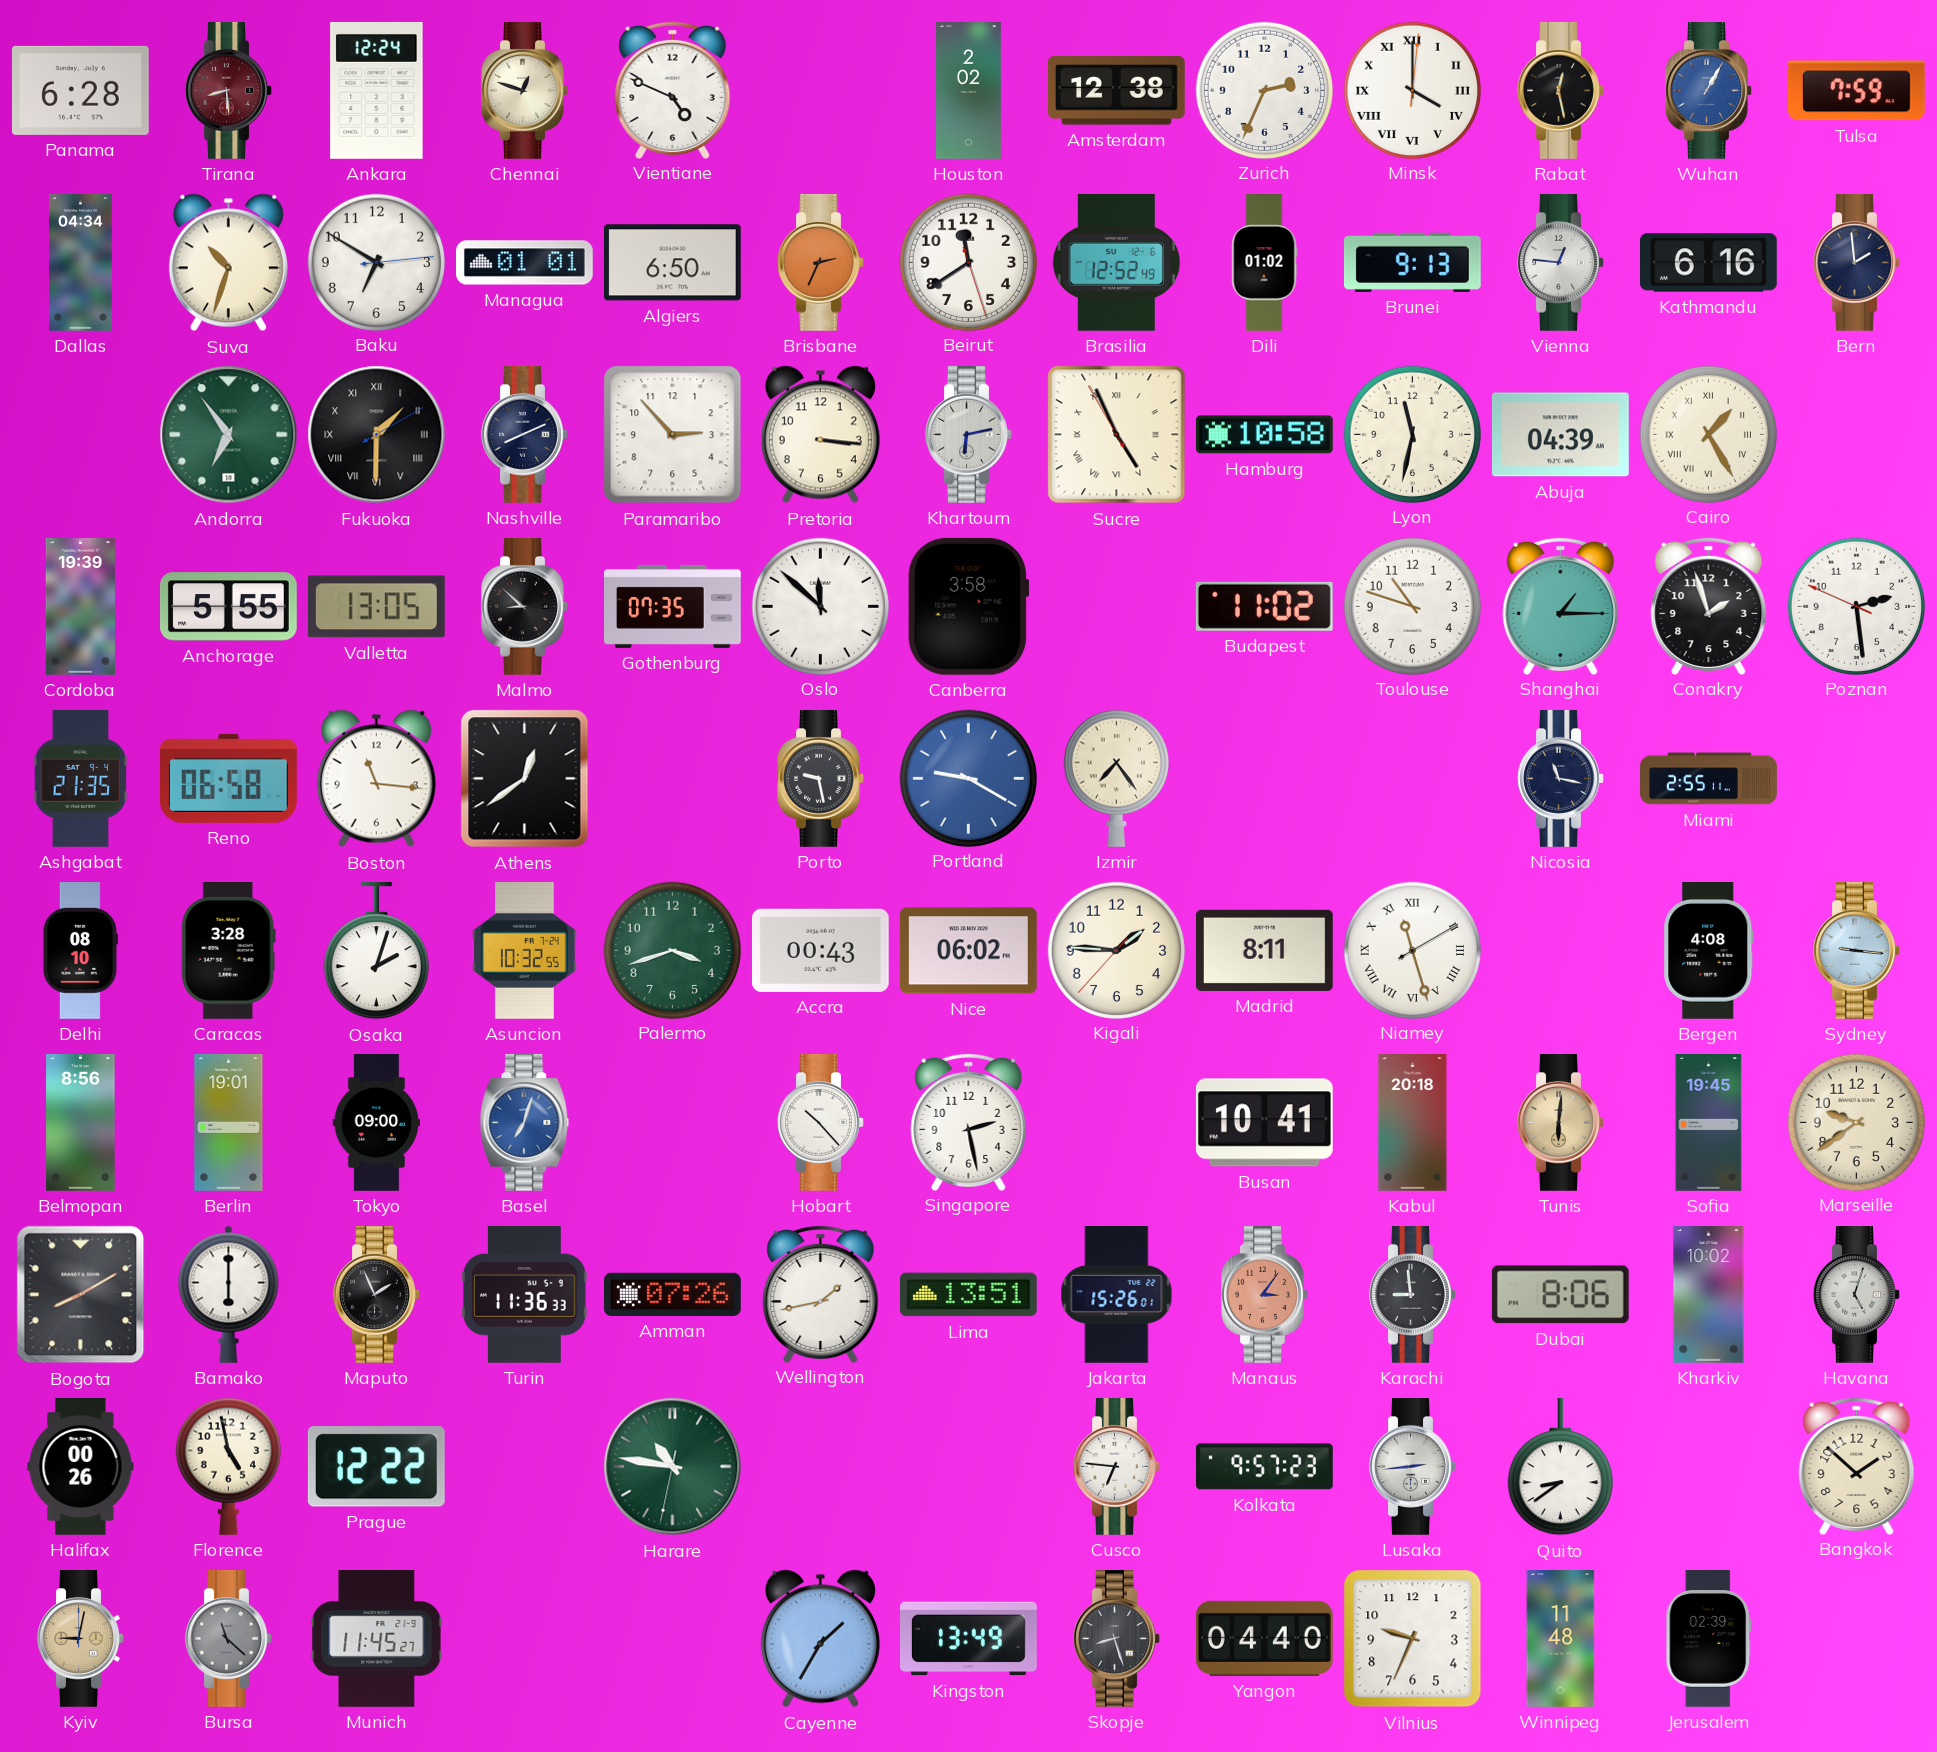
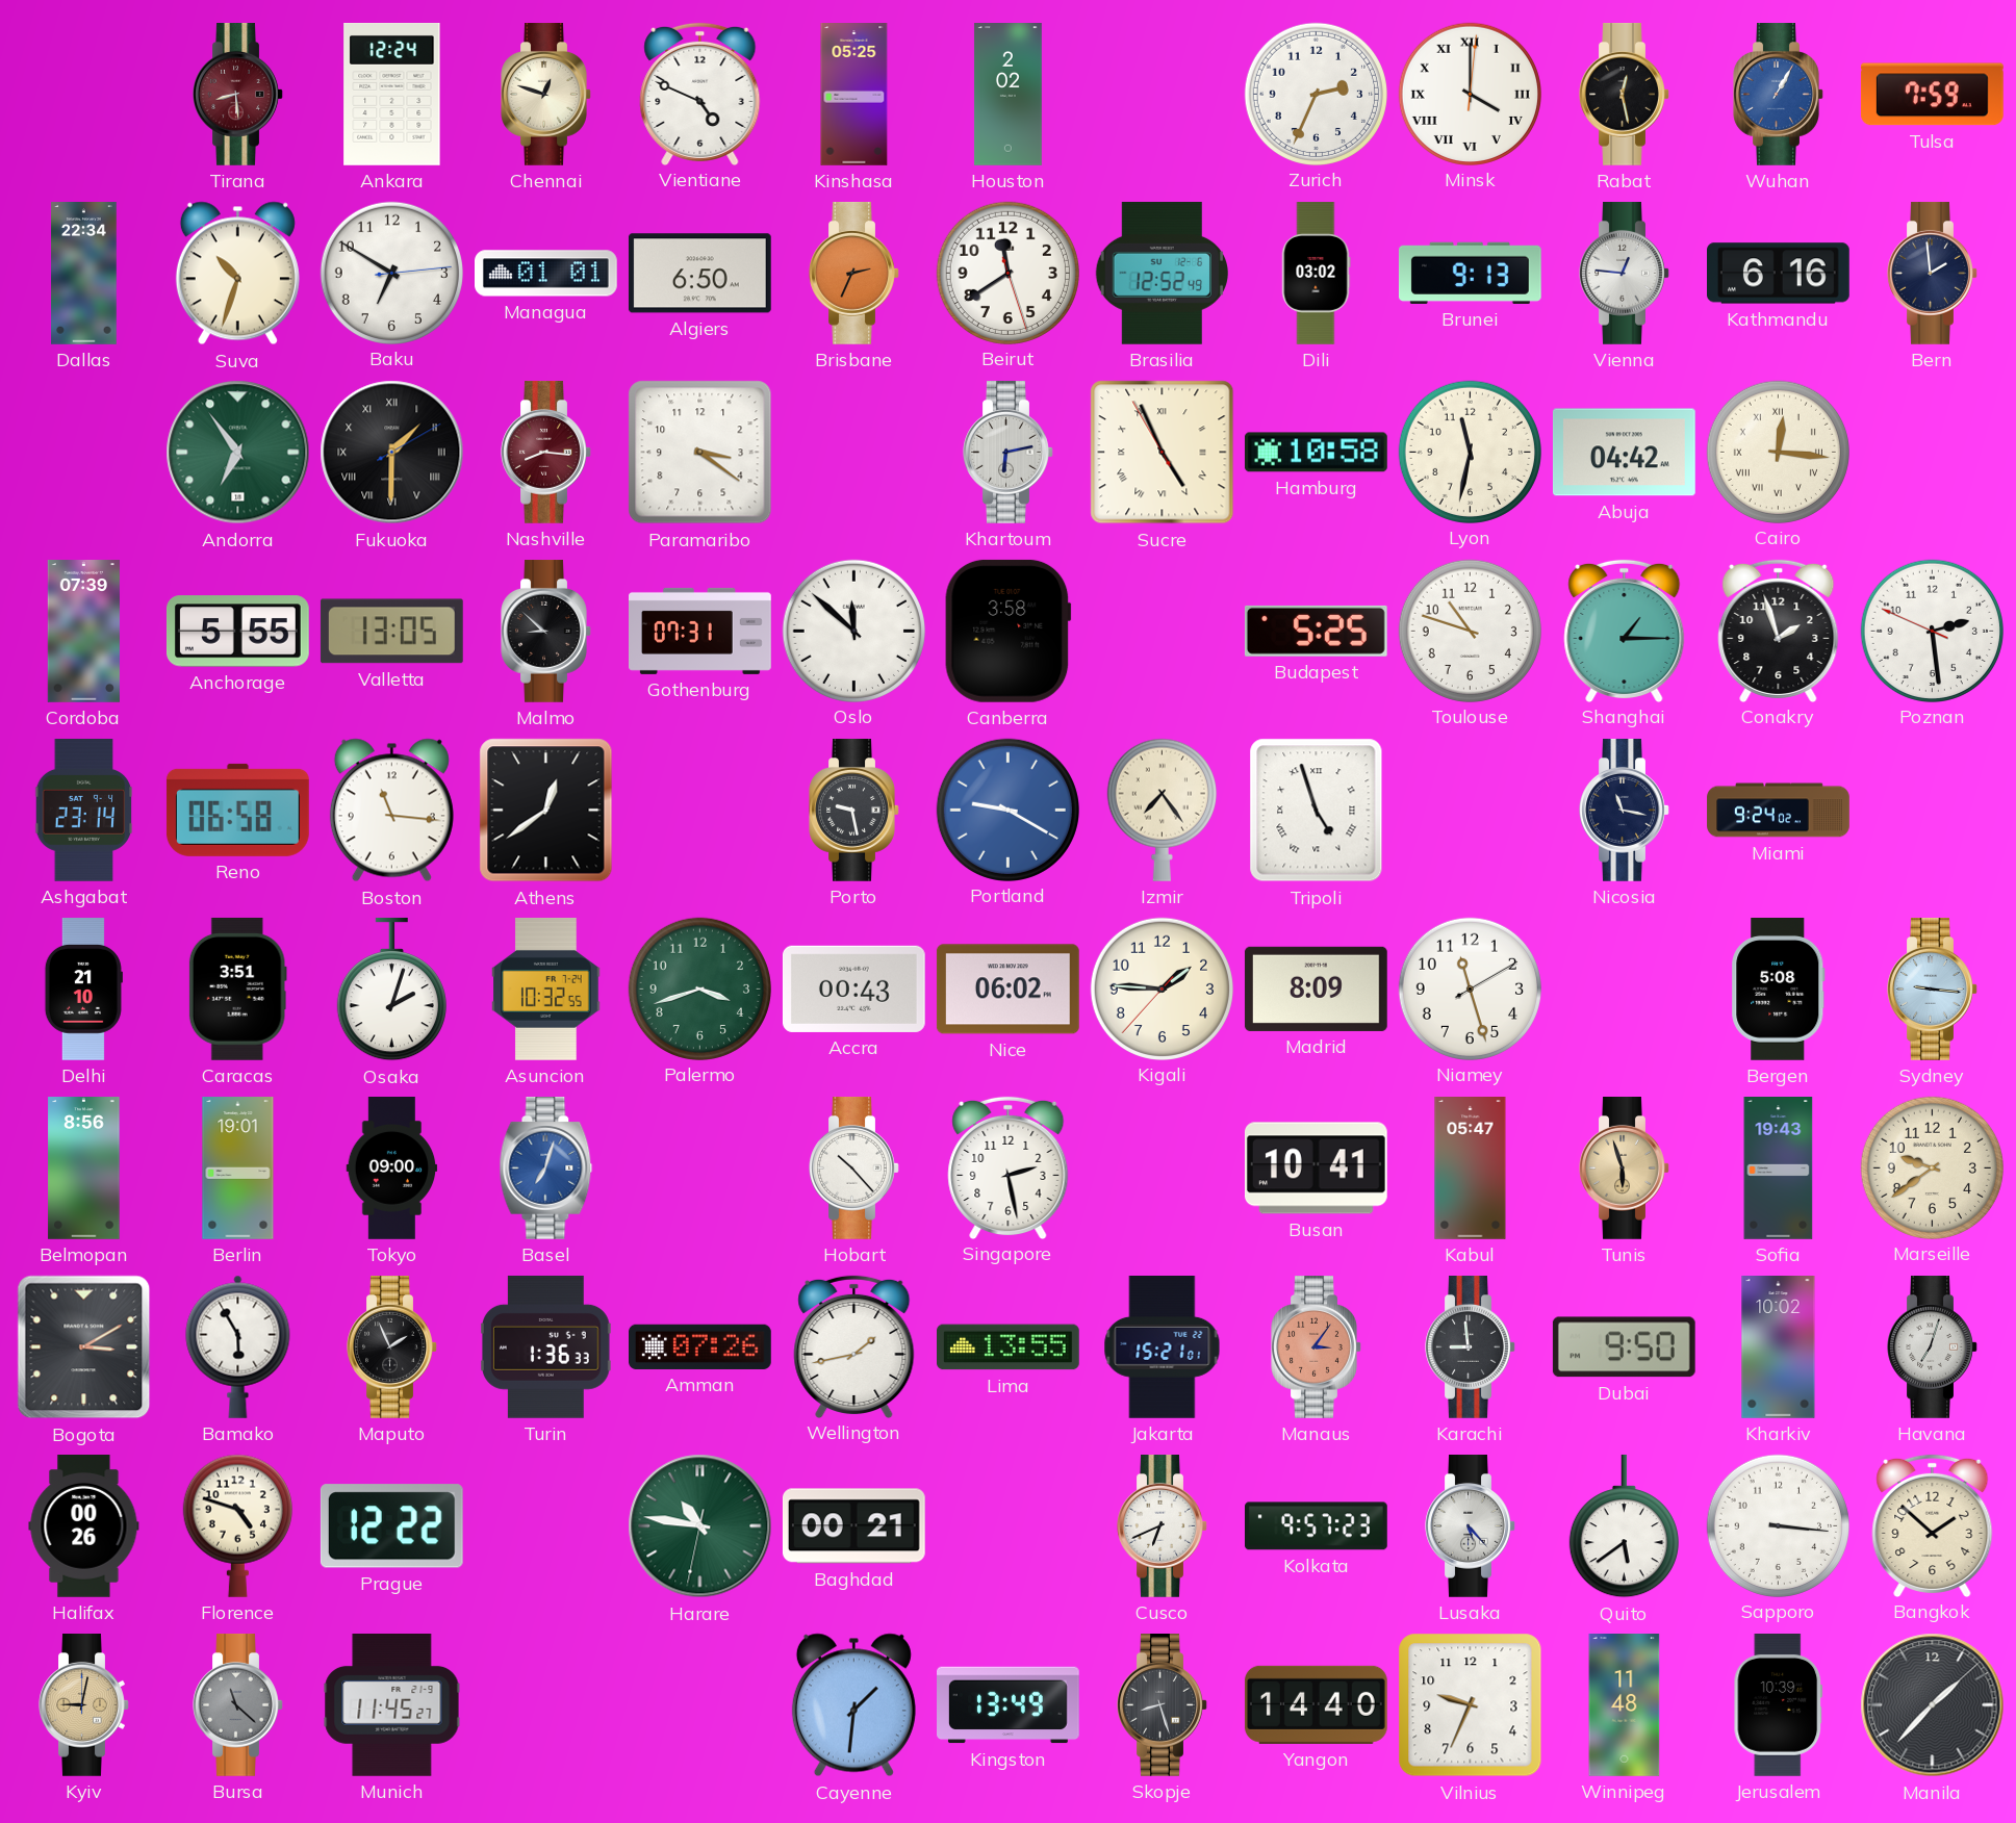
Panama: 6:28 -> none (80, 90)
Kinshasa: none -> 05:25 (854, 95)
Amsterdam: 12:38 -> none (1116, 91)
Dallas: 04:34 -> 22:34 (84, 274)
Dili: 01:02 -> 03:02 (1316, 274)
Nashville: 8:11 -> 8:16 (546, 453)
Nashville dial: navy -> burgundy (546, 453)
Paramaribo: 2:53 -> 3:21 (700, 453)
Pretoria: 3:16 -> none (820, 435)
Abuja: 04:39 -> 04:42 (1624, 453)
Cairo: 1:25 -> 12:16 (1778, 452)
Cordoba: 19:39 -> 07:39 (83, 632)
Gothenburg: 07:35 -> 07:31 (700, 631)
Budapest: 11:02 -> 5:25 (1316, 631)
Ashgabat: 21:35 -> 23:14 (84, 811)
Tripoli: none -> 4:57 (1317, 811)
Miami: 2:55 -> 9:24 (1779, 811)
Delhi: 08:10 -> 21:10 (83, 990)
Caracas: 3:28 -> 3:51 (237, 988)
Madrid: 8:11 -> 8:09 (1316, 988)
Niamey numerals: Roman -> Arabic (1470, 988)
Bergen: 4:08 -> 5:08 (1779, 990)
Kabul: 20:18 -> 05:47 (1471, 1169)
Tunis: 6:01 -> 5:57 (1625, 1169)
Sofia: 19:45 -> 19:43 (1779, 1169)
Bogota: 8:10 -> 3:10 (84, 1347)
Bamako: 6:00 -> 5:55 (238, 1346)
Turin: 11:36 -> 1:36 (545, 1346)
Lima: 13:51 -> 13:55 (1009, 1347)
Jakarta: 15:26 -> 15:21 (1163, 1347)
Dubai: 8:06 -> 9:50 (1624, 1347)
Havana: 5:03 -> 7:03 (1933, 1347)
Florence: 4:58 -> 4:48 (237, 1525)
Baghdad: none -> 00:21 (853, 1526)
Cusco: 6:46 -> 6:41 (1163, 1526)
Lusaka: 2:44 -> 5:23 (1471, 1526)
Quito: 8:39 -> 5:39 (1624, 1526)
Sapporo: none -> 3:16 (1778, 1525)
Cayenne: 1:35 -> 1:31 (853, 1705)
Yangon: 04:40 -> 14:40 (1316, 1704)
Jerusalem: 02:39 -> 10:39 (1779, 1705)
Manila: none -> 1:37 (1933, 1705)
